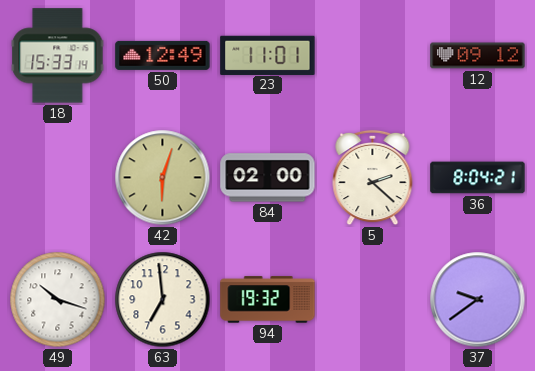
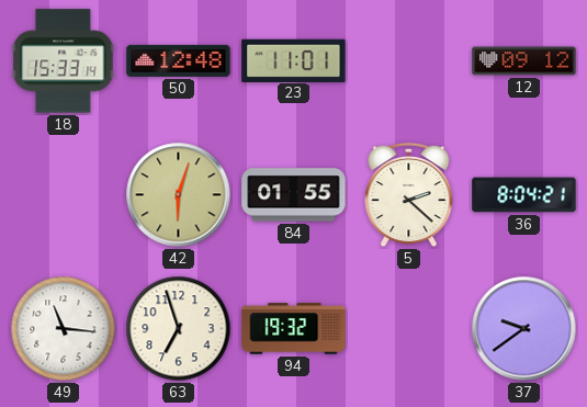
50: 12:49 -> 12:48 (179, 60)
84: 02:00 -> 01:55 (294, 195)
49: 10:18 -> 11:16 (64, 329)
63: 6:59 -> 6:57 (179, 329)
